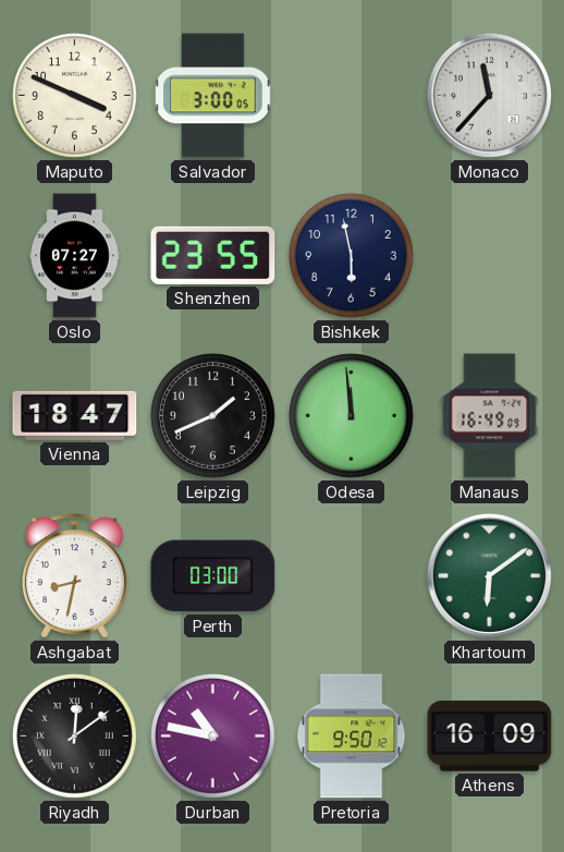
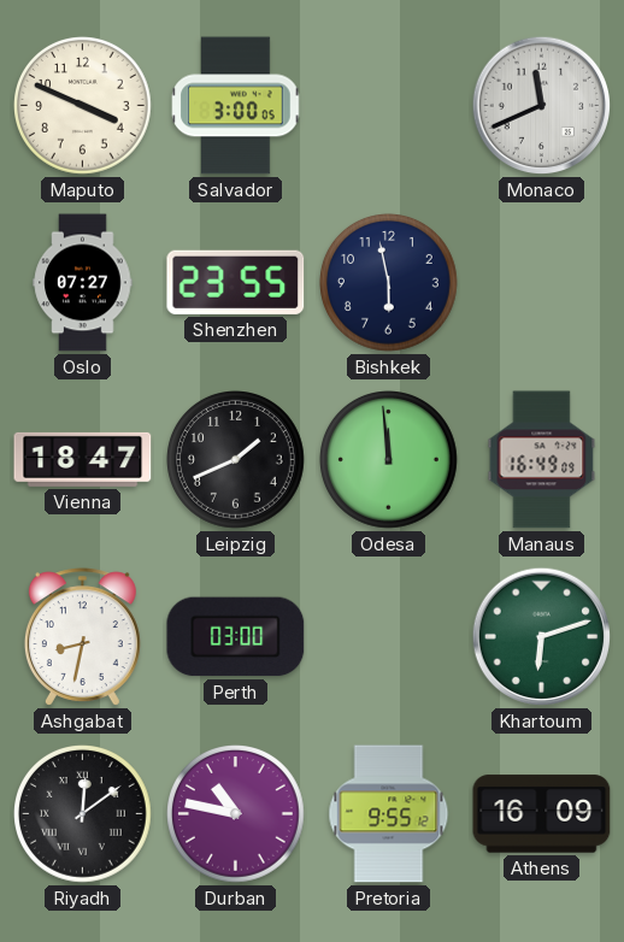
Monaco: 11:37 -> 11:41 (542, 106)
Khartoum: 6:09 -> 6:12 (542, 637)
Pretoria: 9:50 -> 9:55 (389, 814)
